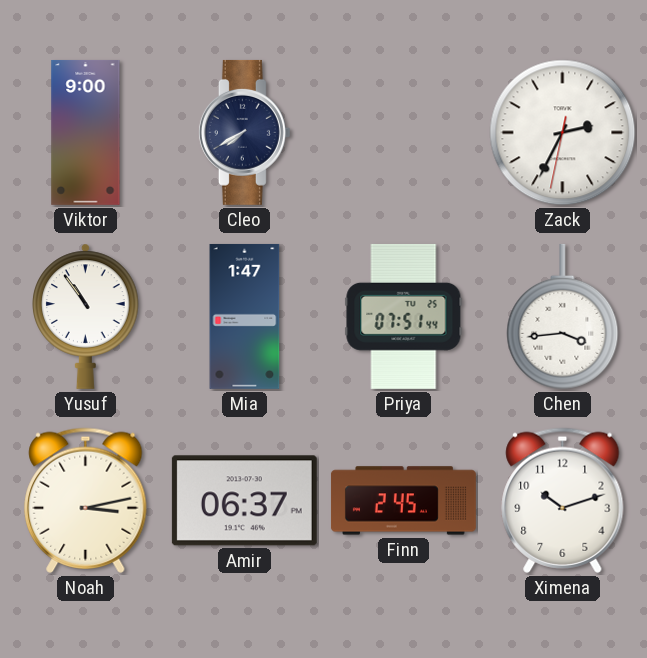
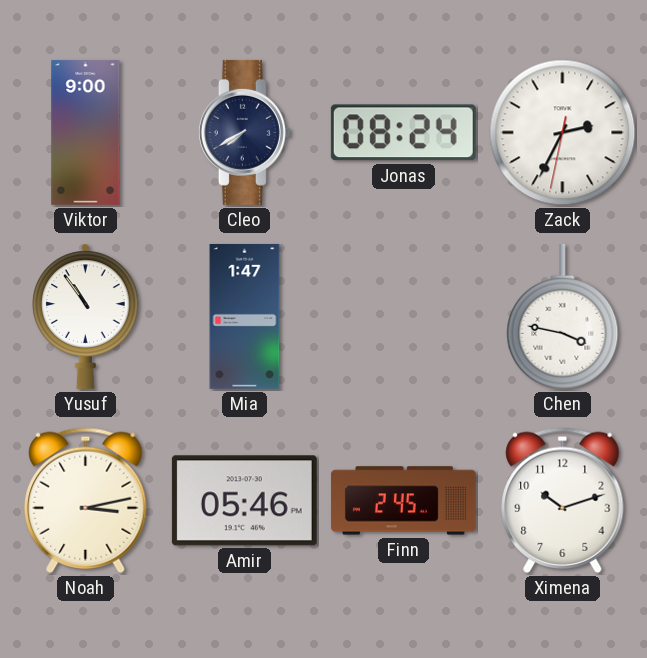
Jonas: none -> 08:24 (403, 133)
Priya: 07:51 -> none (404, 316)
Chen: 3:44 -> 3:47 (563, 316)
Amir: 06:37 -> 05:46 (244, 501)
